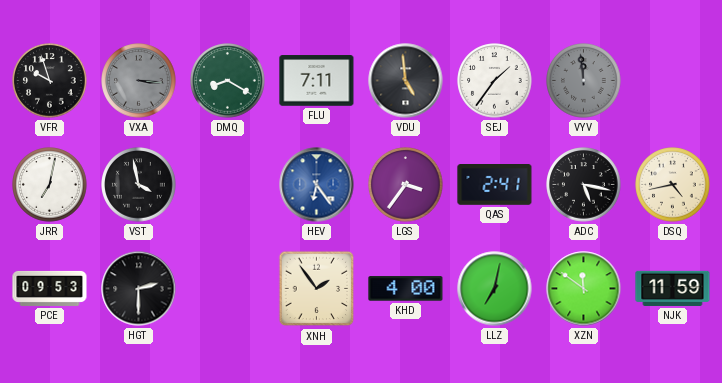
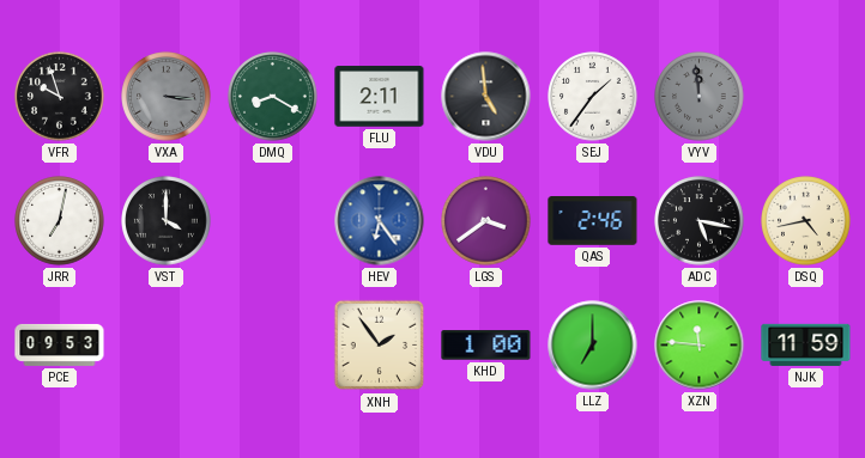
FLU: 7:11 -> 2:11 (380, 97)
VST: 3:58 -> 4:00 (167, 221)
LGS: 3:36 -> 3:39 (486, 221)
QAS: 2:41 -> 2:46 (593, 221)
HGT: 2:30 -> none (139, 289)
KHD: 4:00 -> 1:00 (486, 346)
LLZ: 7:02 -> 7:00 (593, 346)
XZN: 11:51 -> 11:46 (700, 346)
